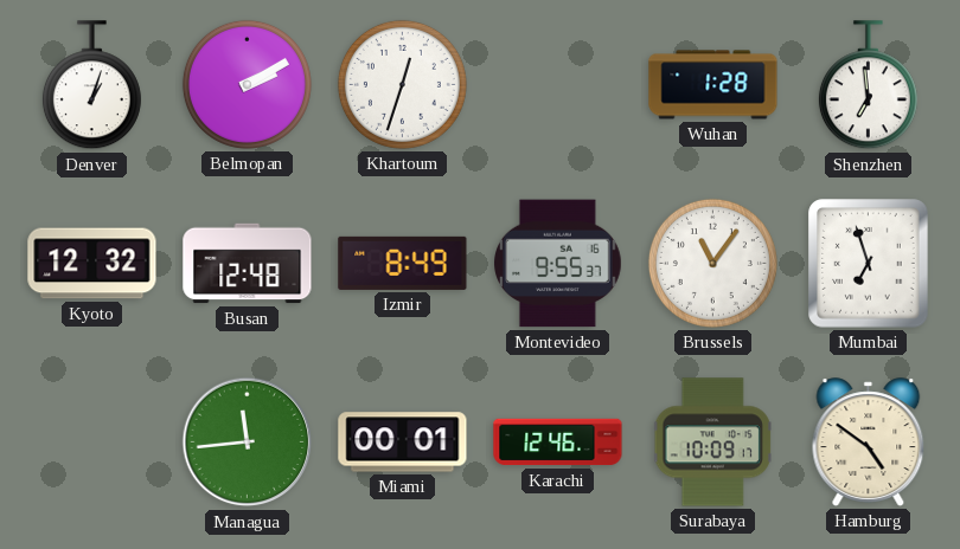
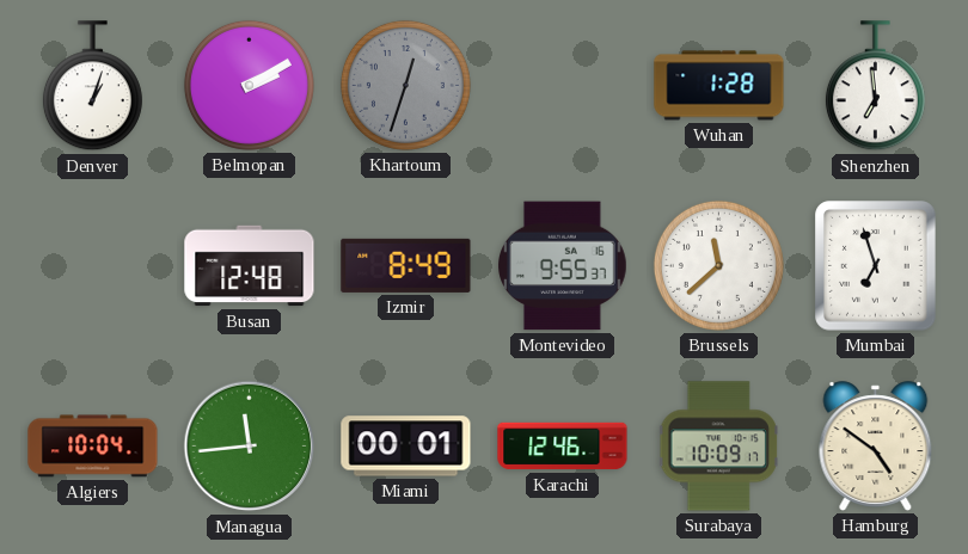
Khartoum dial: white -> grey (405, 85)
Kyoto: 12:32 -> none (92, 264)
Brussels: 11:06 -> 11:38 (718, 265)
Algiers: none -> 10:04 (93, 447)
